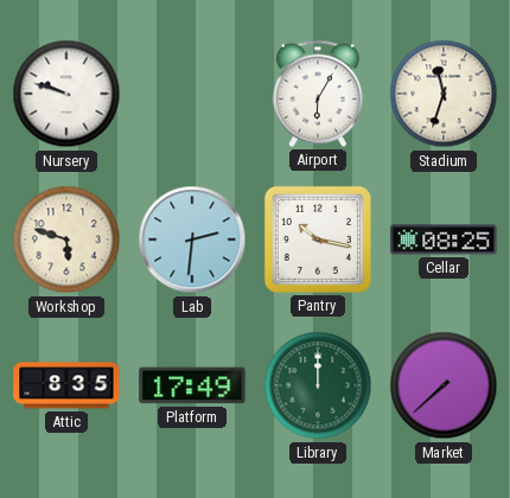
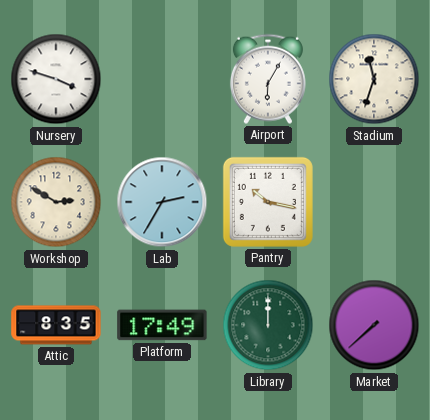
Nursery: 9:48 -> 3:48 (56, 79)
Workshop: 5:48 -> 2:50 (56, 202)
Lab: 2:31 -> 2:35 (162, 202)
Cellar: 08:25 -> none (444, 240)
